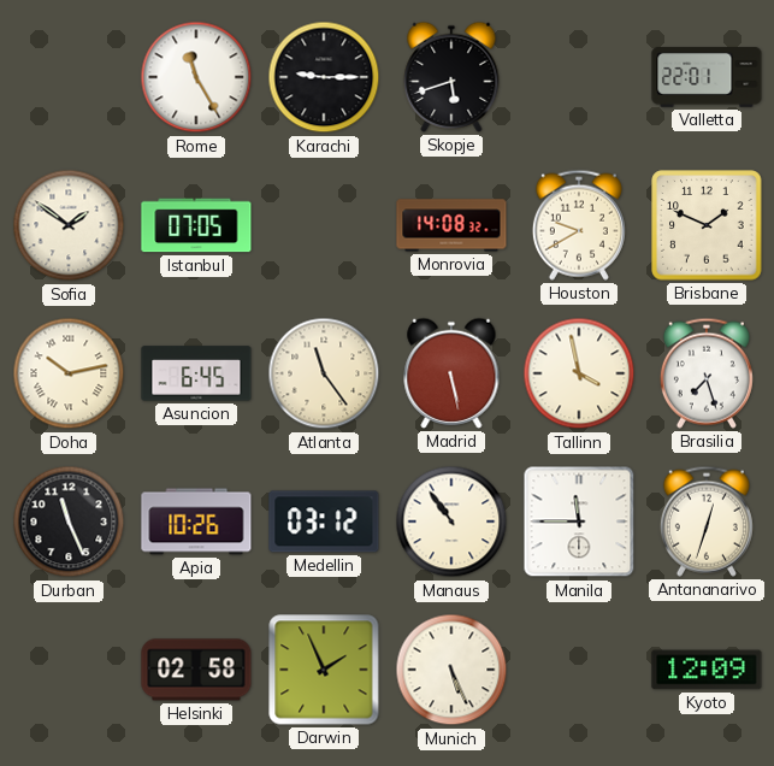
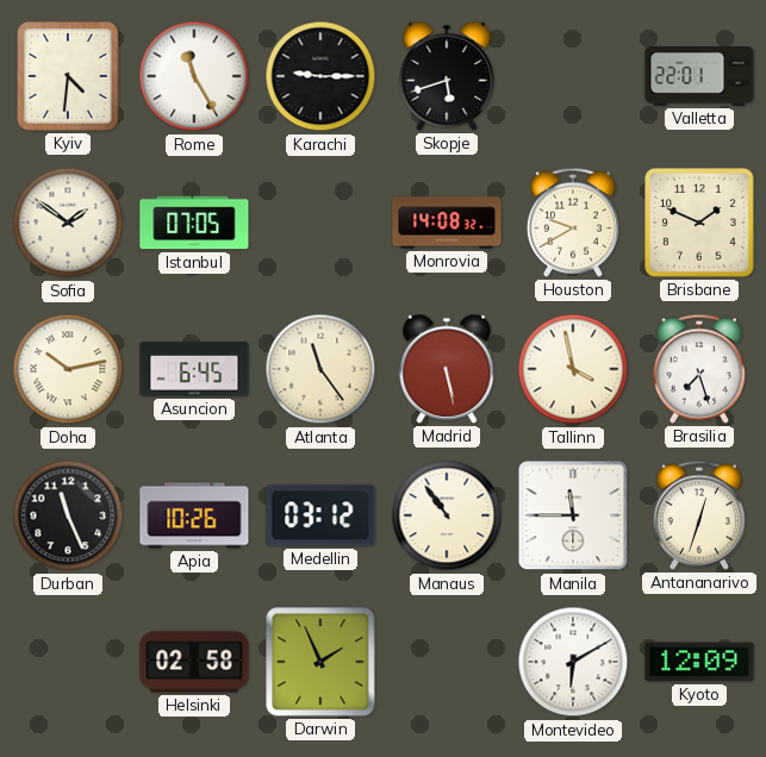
Kyiv: none -> 4:31 (68, 76)
Munich: 5:26 -> none (451, 670)
Montevideo: none -> 6:10 (573, 662)
